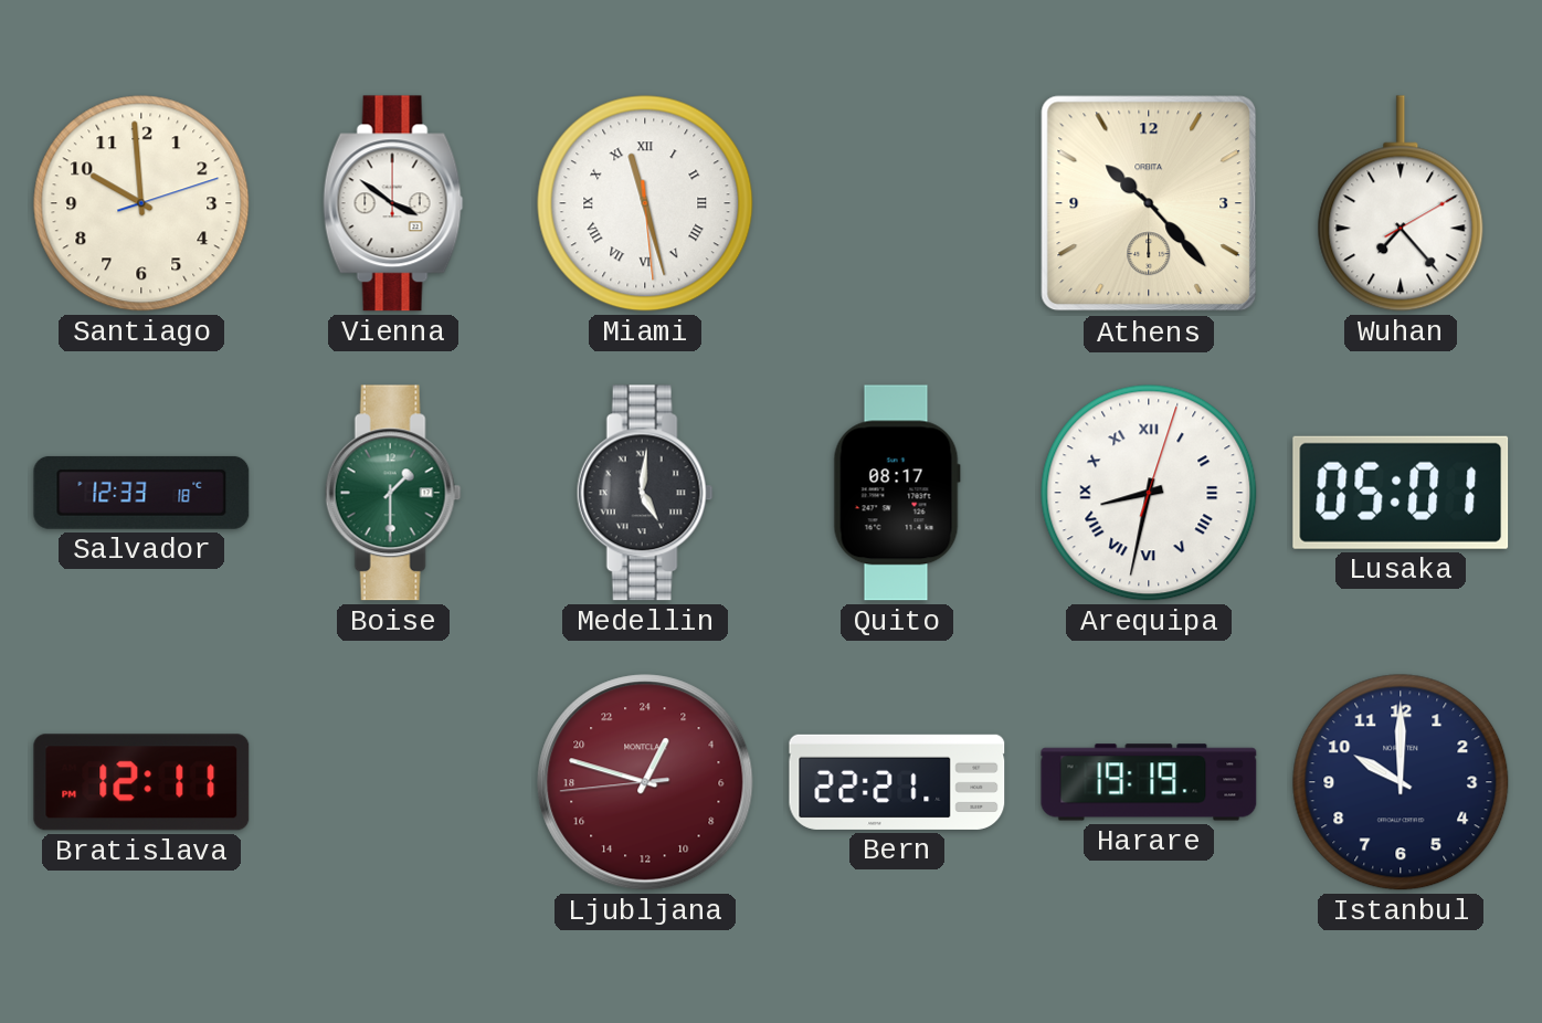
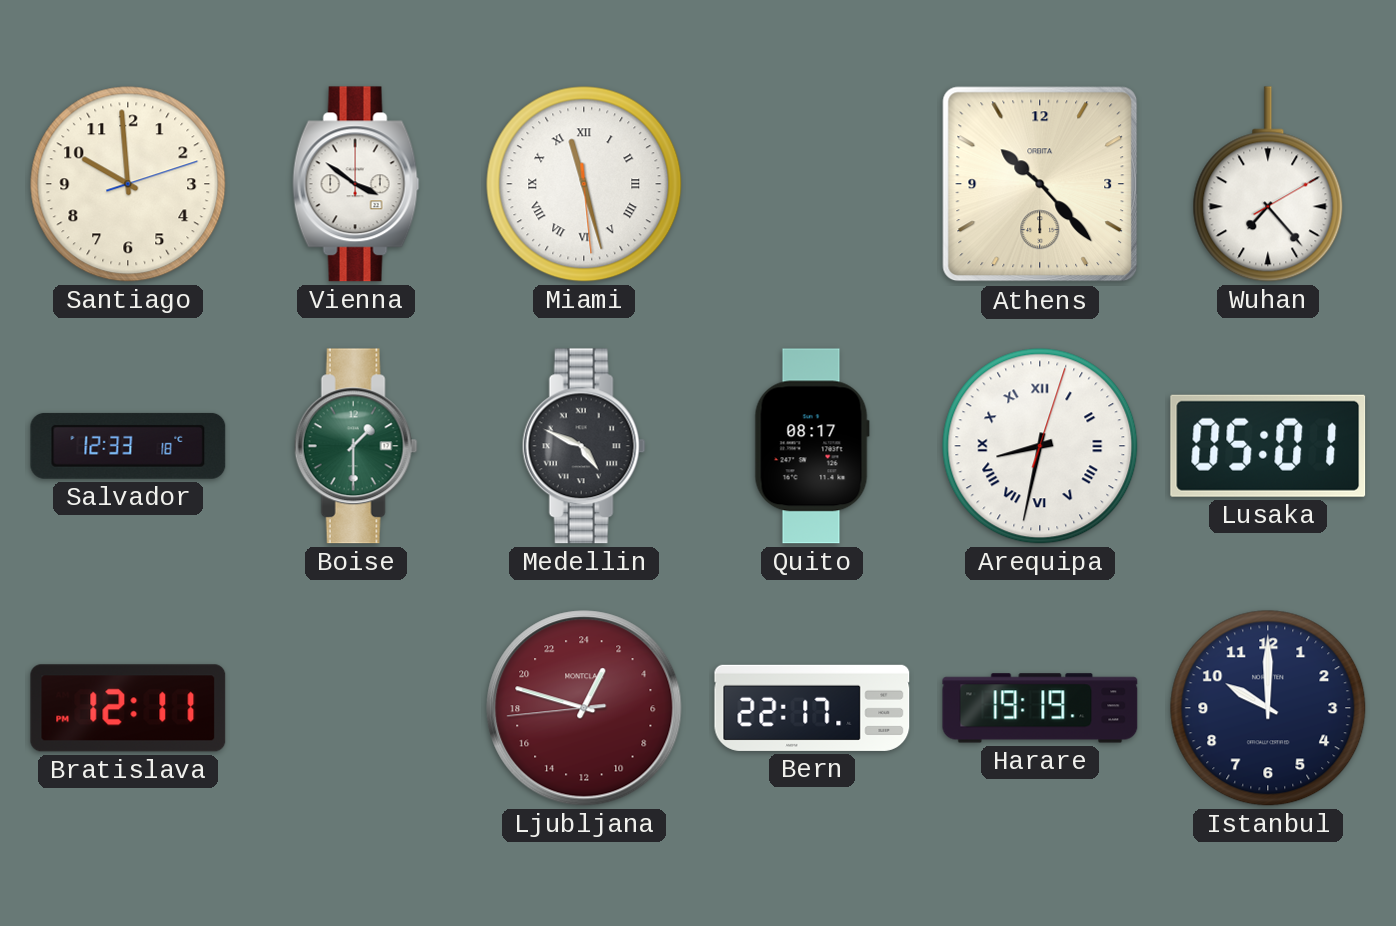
Medellin: 5:01 -> 4:49 (584, 446)
Bern: 22:21 -> 22:17 (812, 708)
